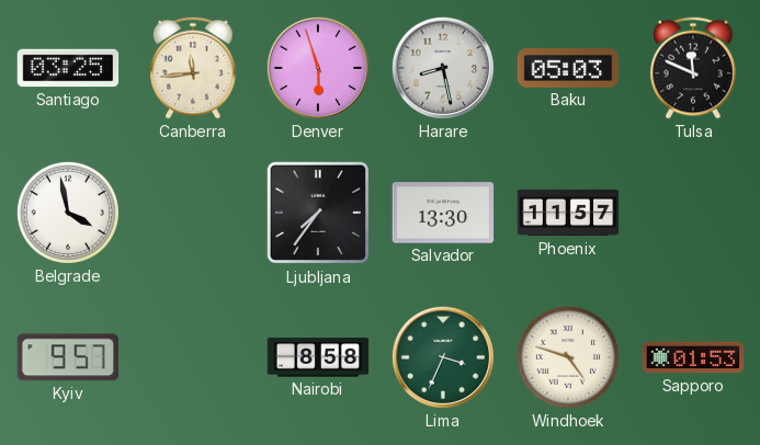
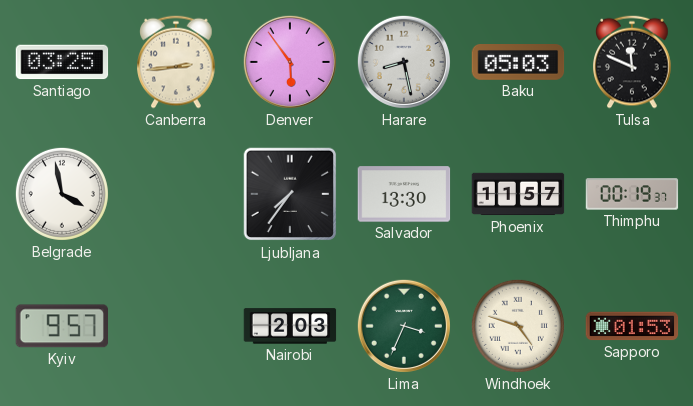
Canberra: 11:44 -> 2:44 (176, 62)
Denver: 5:57 -> 5:54 (290, 62)
Thimphu: none -> 00:19 (632, 194)
Nairobi: 8:58 -> 2:03 (290, 326)
